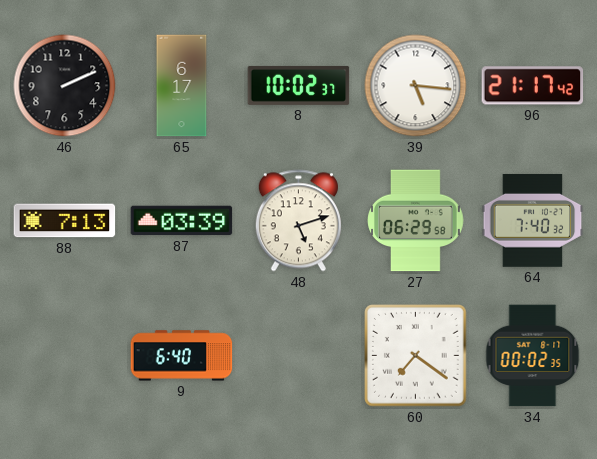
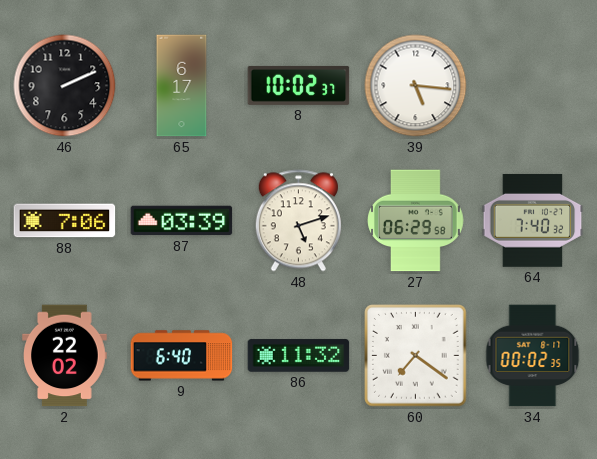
96: 21:17 -> none (533, 86)
88: 7:13 -> 7:06 (65, 221)
2: none -> 22:02 (65, 356)
86: none -> 11:32 (299, 356)
